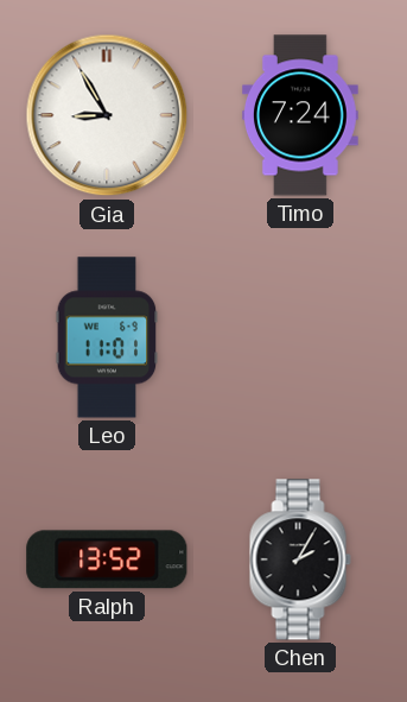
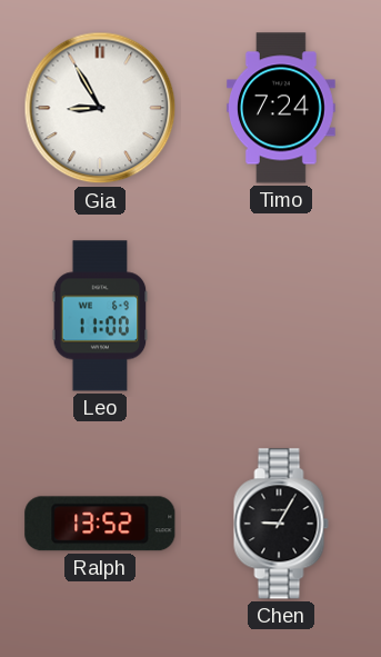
Leo: 11:01 -> 11:00 (100, 316)
Chen: 2:05 -> 9:05 (281, 524)
